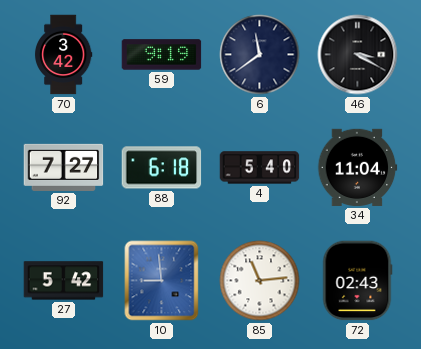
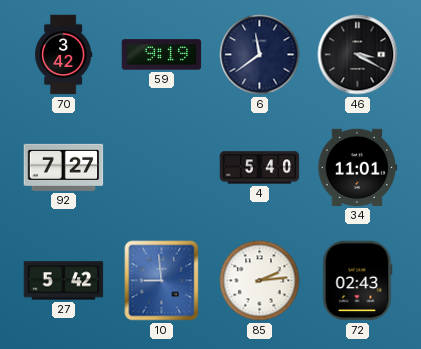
88: 6:18 -> none (162, 168)
34: 11:04 -> 11:01 (358, 167)
85: 11:14 -> 2:14 (260, 281)
